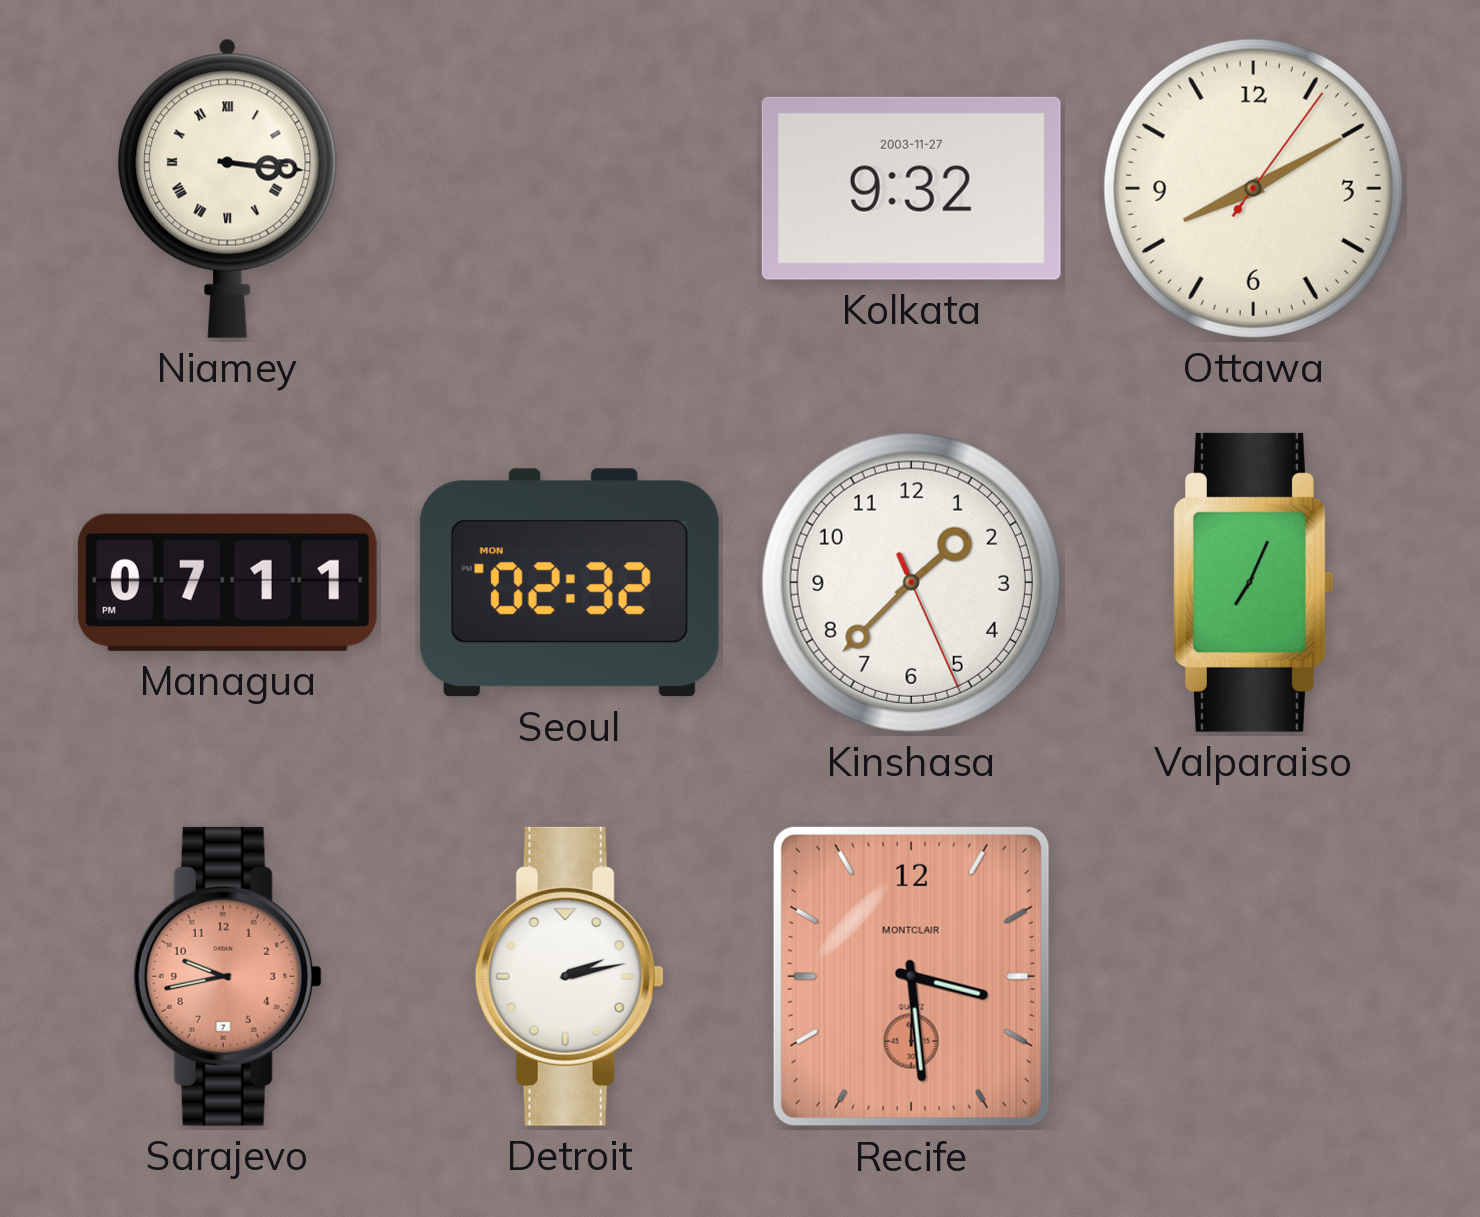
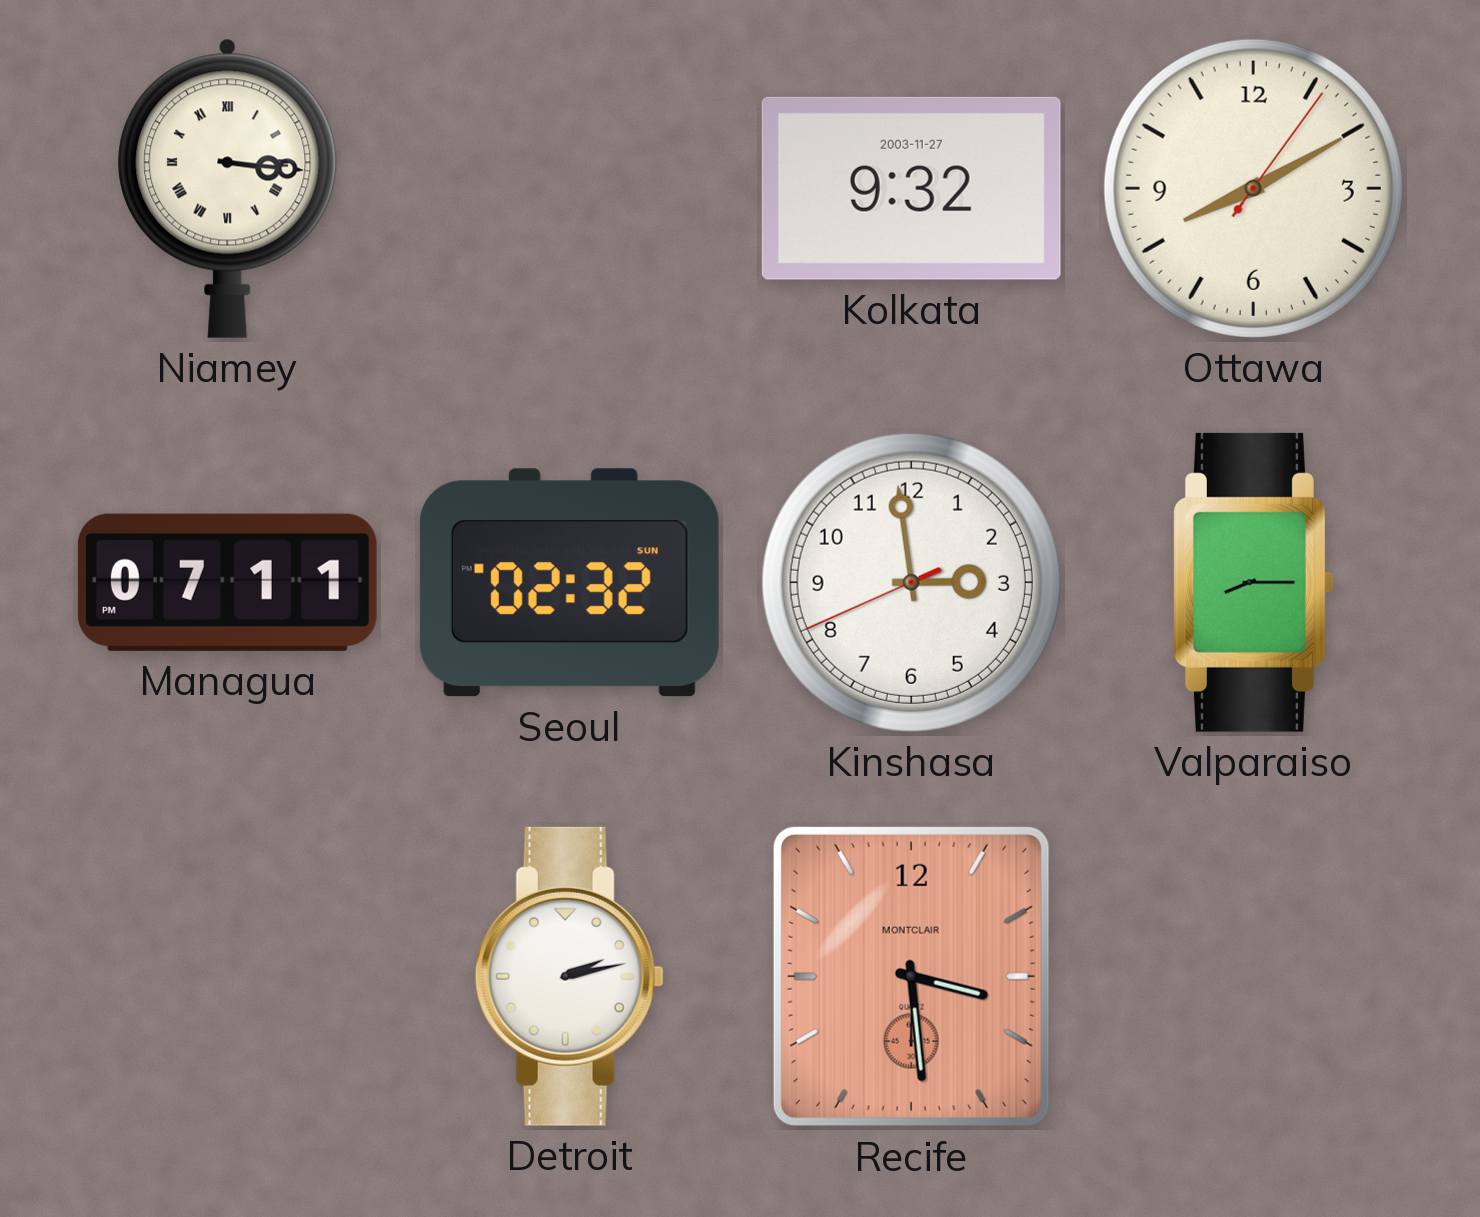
Seoul date: MON -> SUN (569, 583)
Kinshasa: 1:37 -> 2:58 (911, 582)
Valparaiso: 7:04 -> 8:15 (1253, 582)
Sarajevo: 9:43 -> none (227, 976)
